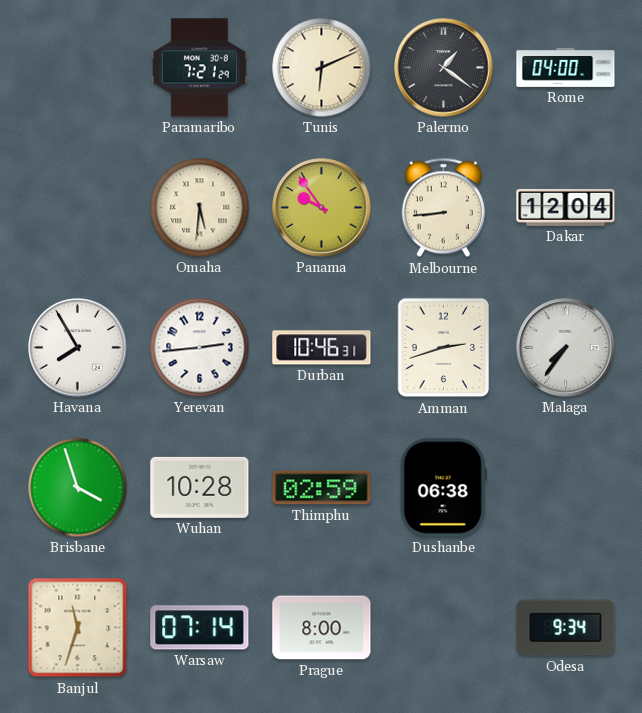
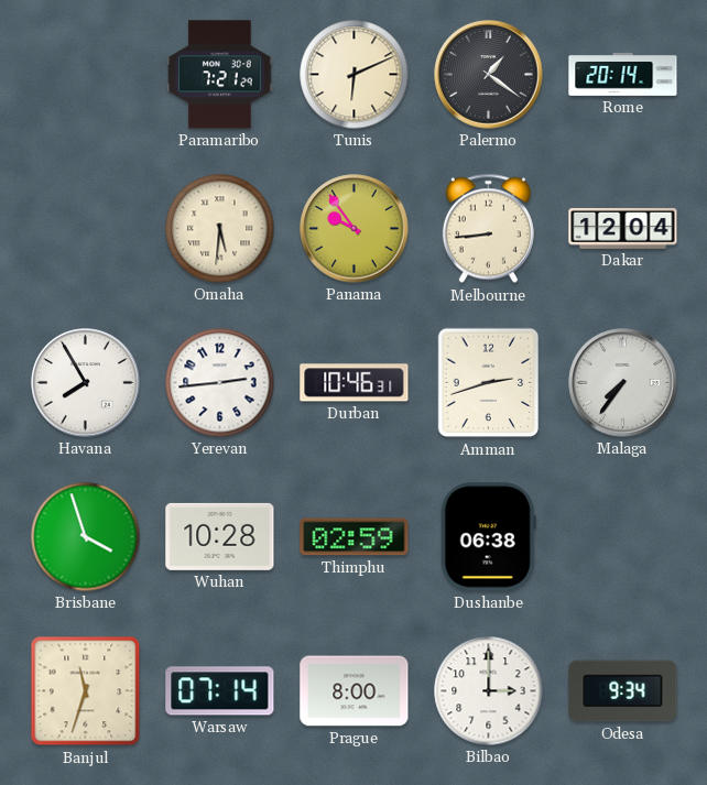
Rome: 04:00 -> 20:14 (623, 74)
Bilbao: none -> 3:00 (489, 691)
